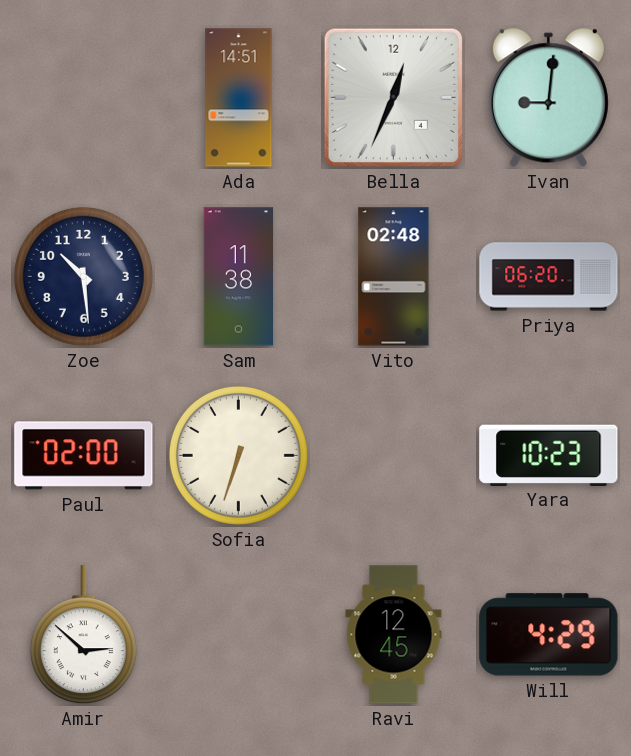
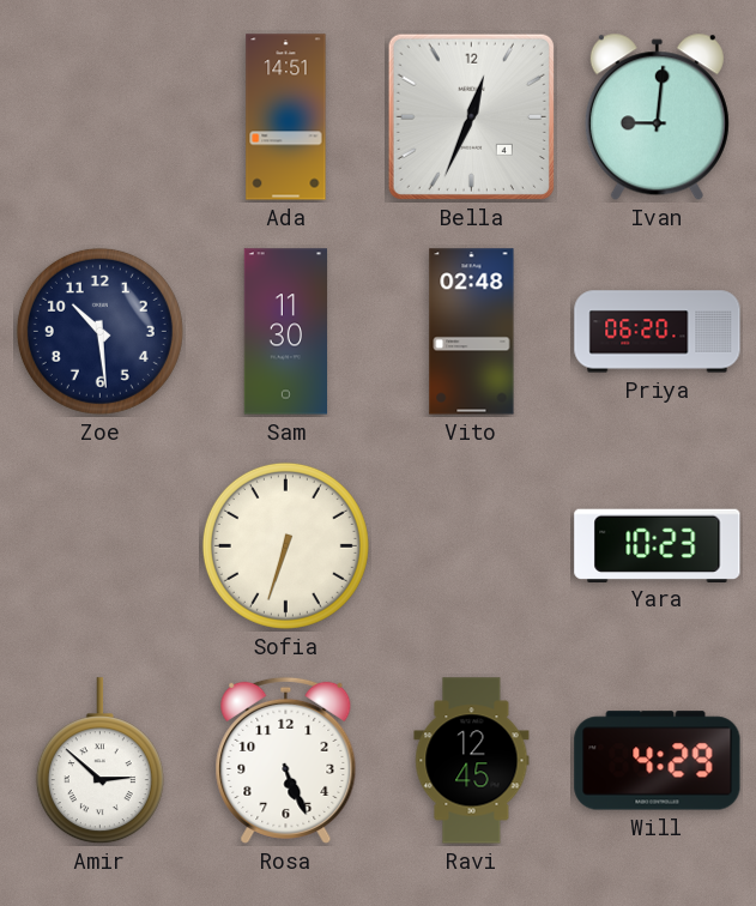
Sam: 11:38 -> 11:30 (286, 332)
Paul: 02:00 -> none (84, 456)
Rosa: none -> 5:26 (286, 760)
